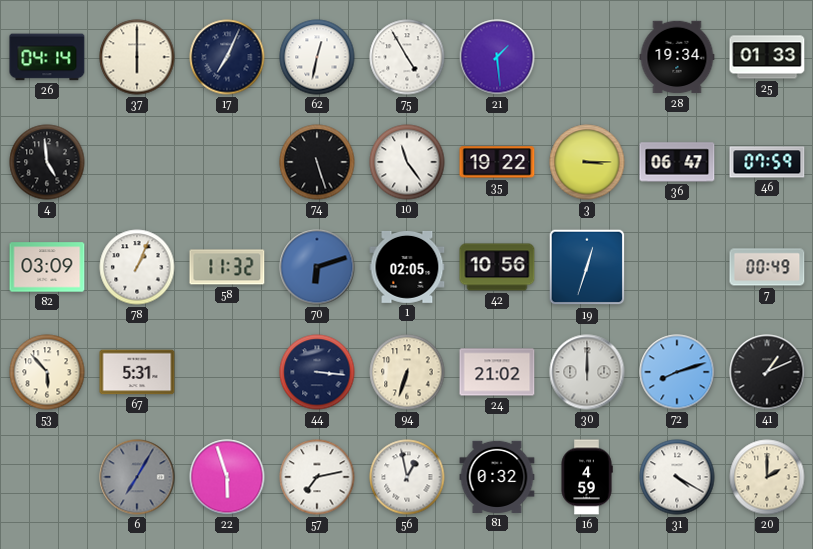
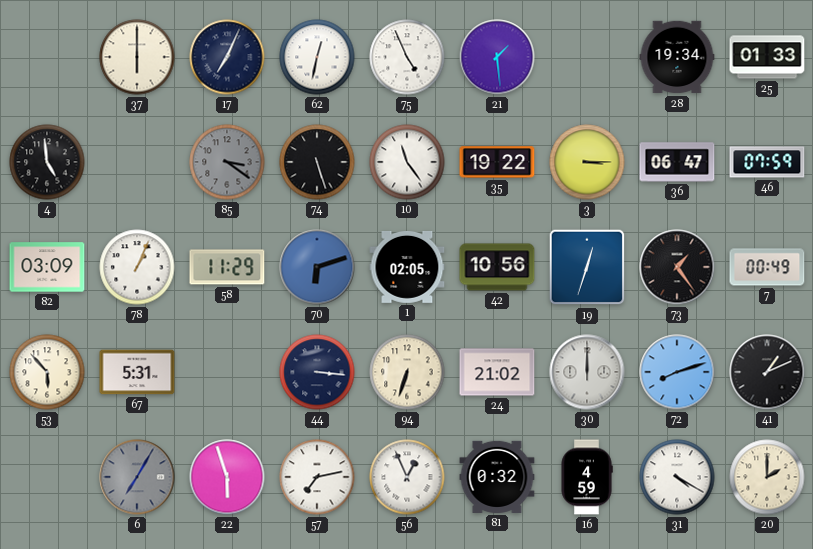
26: 04:14 -> none (47, 57)
75: 4:55 -> 4:56 (407, 57)
85: none -> 3:21 (227, 162)
58: 11:32 -> 11:29 (227, 267)
73: none -> 1:24 (677, 267)
56: 12:58 -> 12:56 (407, 477)
